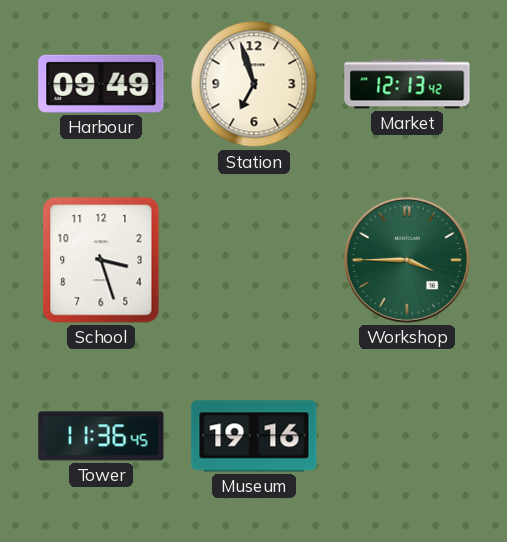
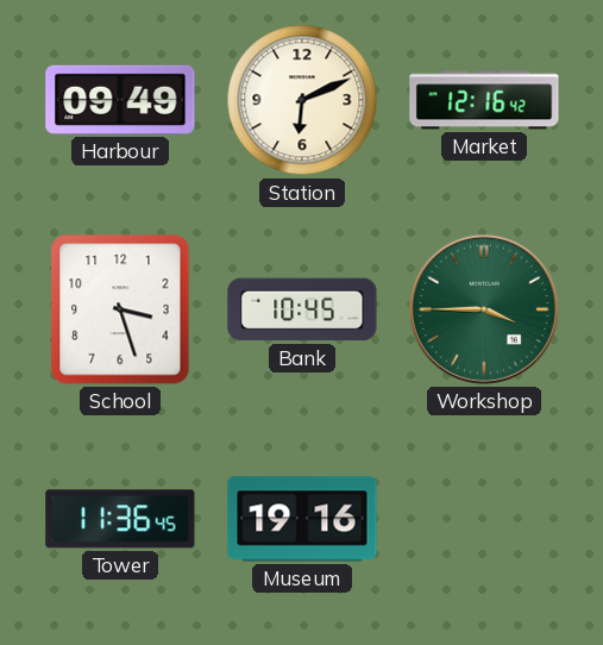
Station: 6:57 -> 6:11 (302, 100)
Market: 12:13 -> 12:16 (484, 100)
Bank: none -> 10:45 (302, 309)
